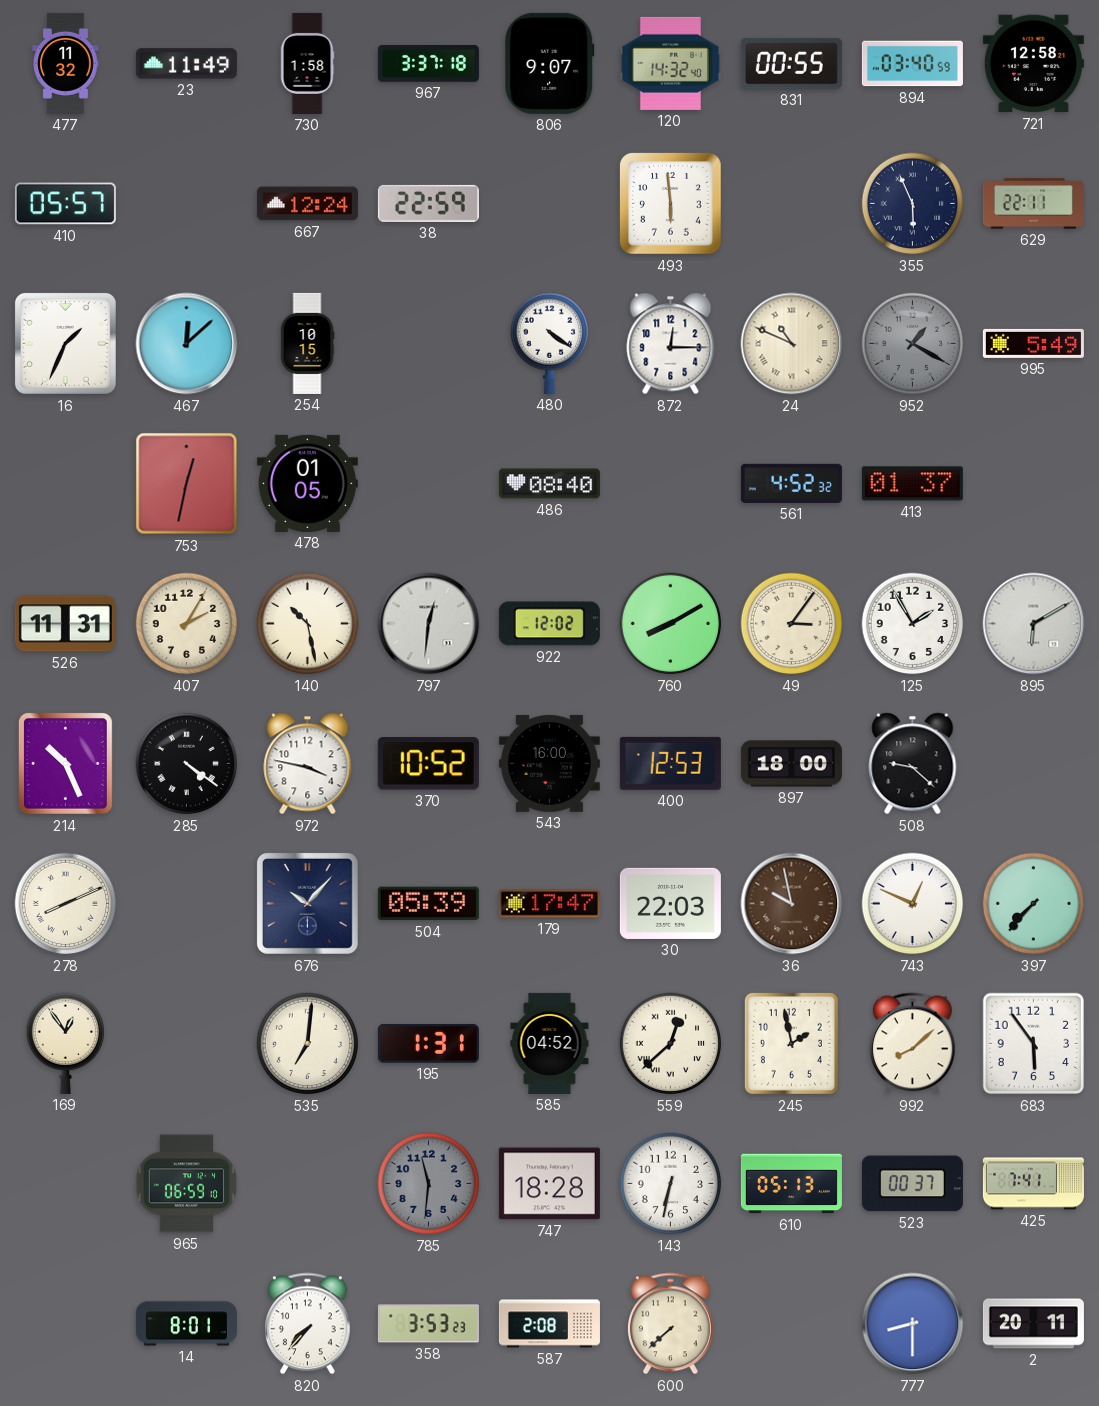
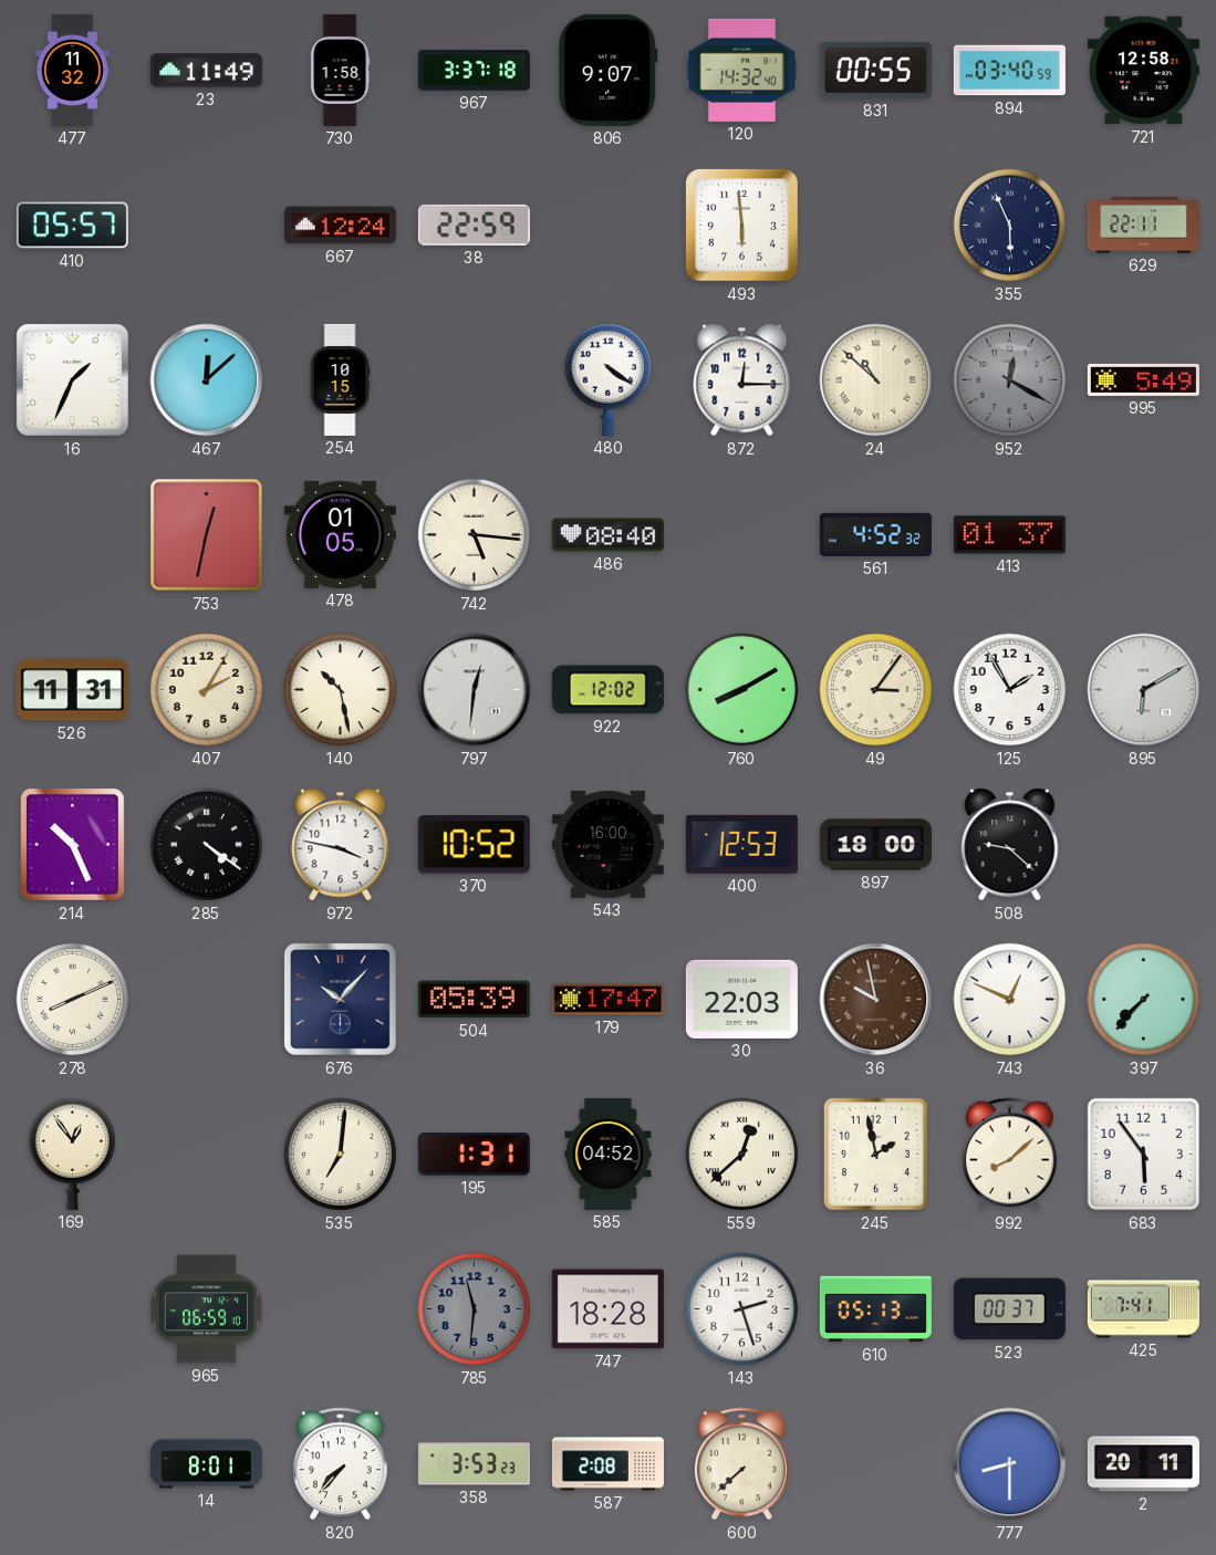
24: 10:49 -> 10:52 (876, 380)
952: 1:20 -> 12:20 (1010, 380)
742: none -> 5:16 (475, 535)
143: 6:32 -> 2:27 (742, 1309)
